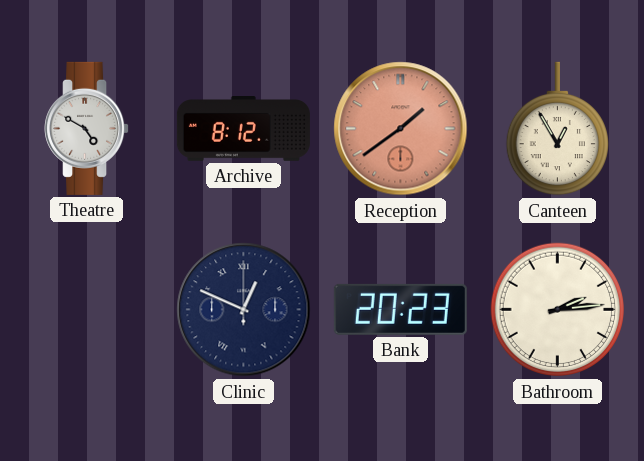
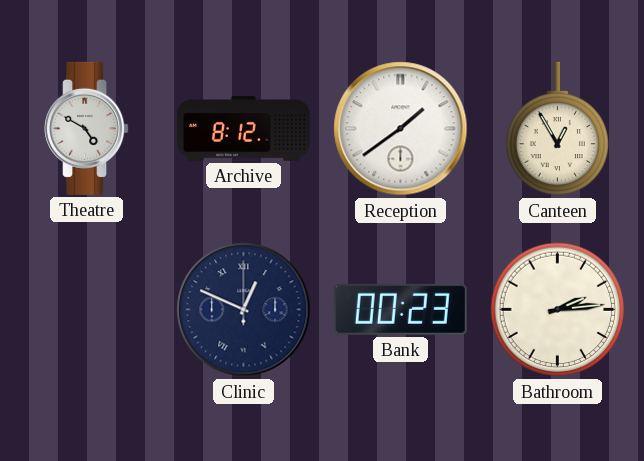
Reception dial: salmon -> white (401, 129)
Bank: 20:23 -> 00:23 (400, 309)
